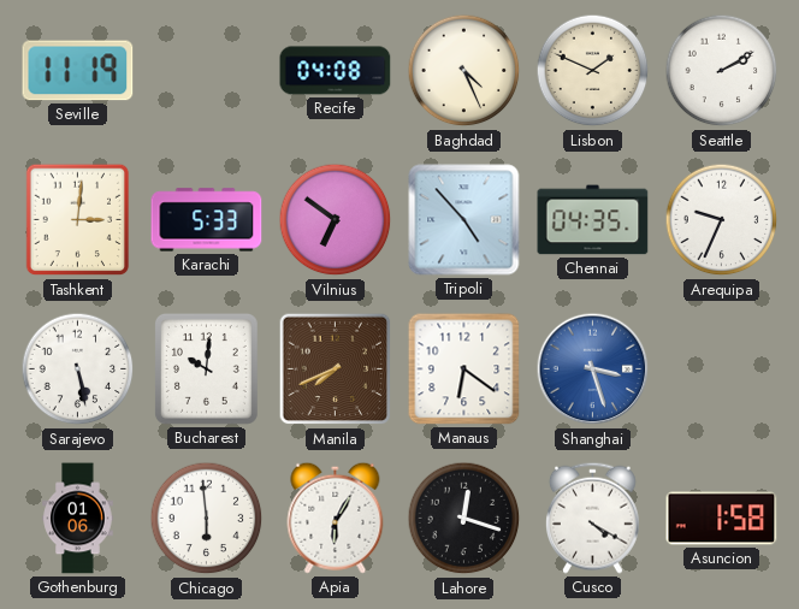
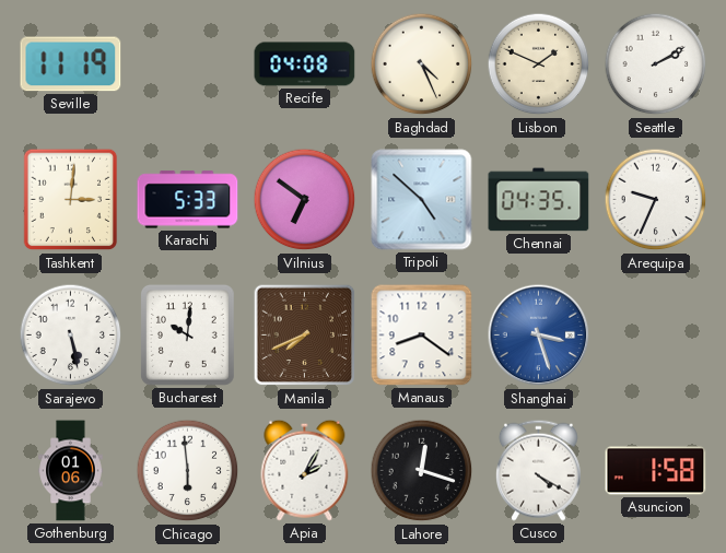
Tripoli: 4:53 -> 4:52 (422, 200)
Manaus: 6:21 -> 8:21 (422, 336)
Apia: 6:05 -> 2:05 (305, 470)
